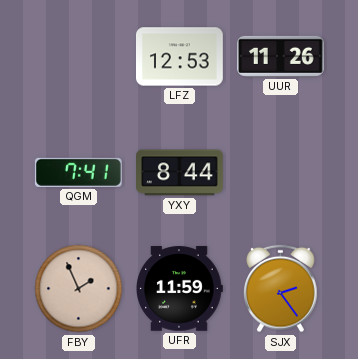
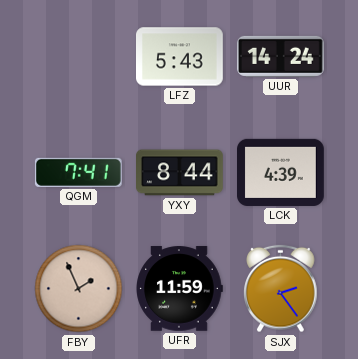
LFZ: 12:53 -> 5:43 (180, 57)
UUR: 11:26 -> 14:24 (280, 56)
LCK: none -> 4:39 (281, 172)
